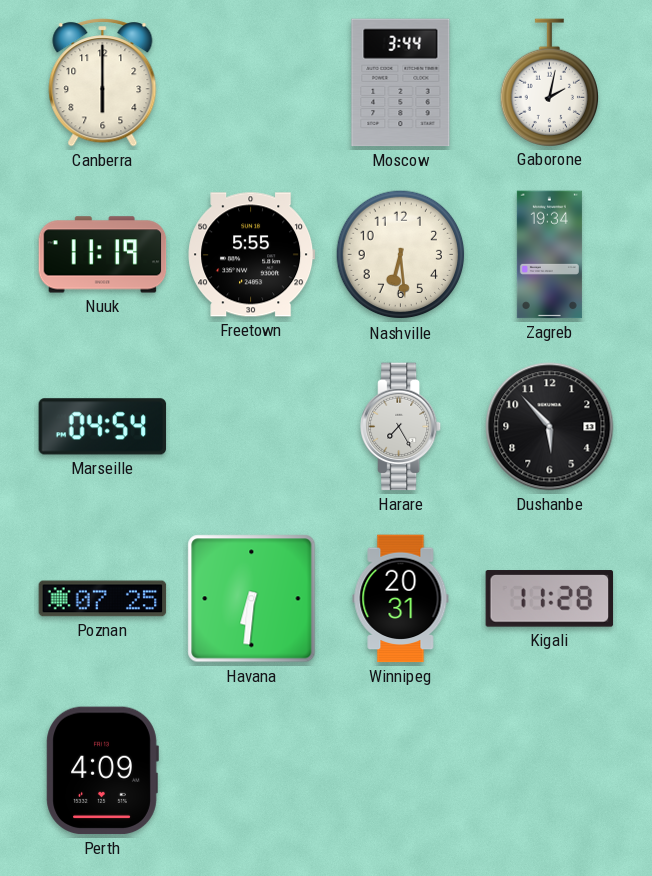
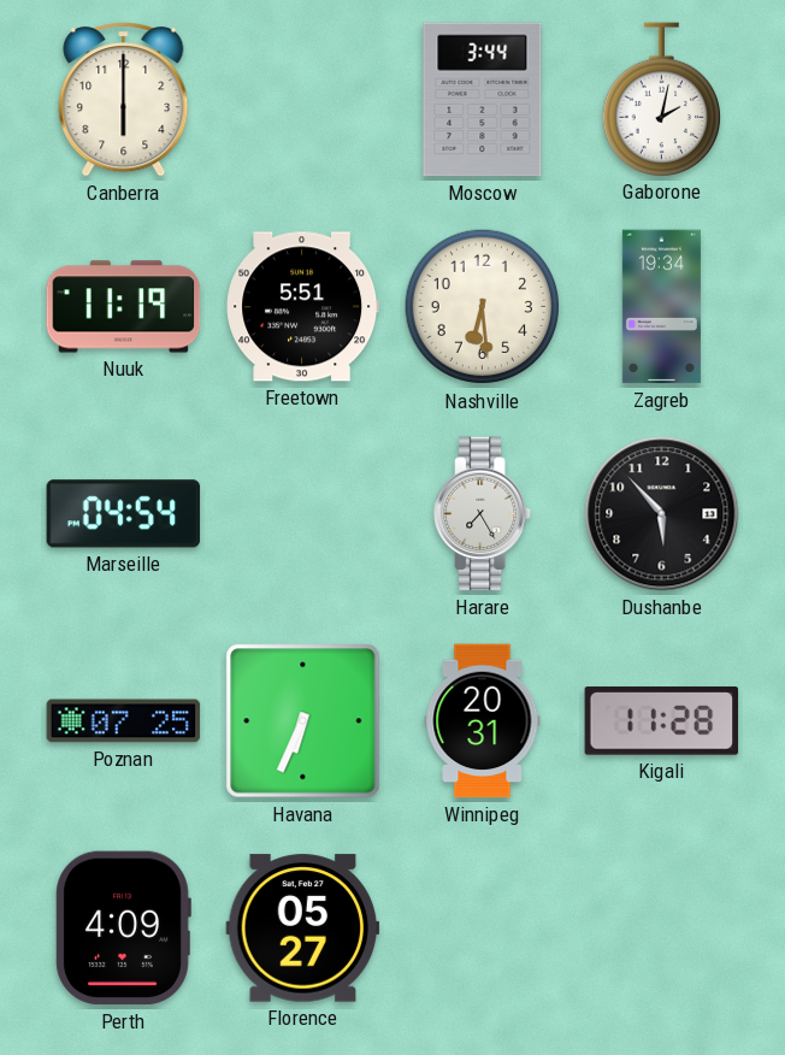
Freetown: 5:55 -> 5:51 (303, 307)
Havana: 6:31 -> 6:34 (303, 721)
Florence: none -> 05:27 (303, 929)
